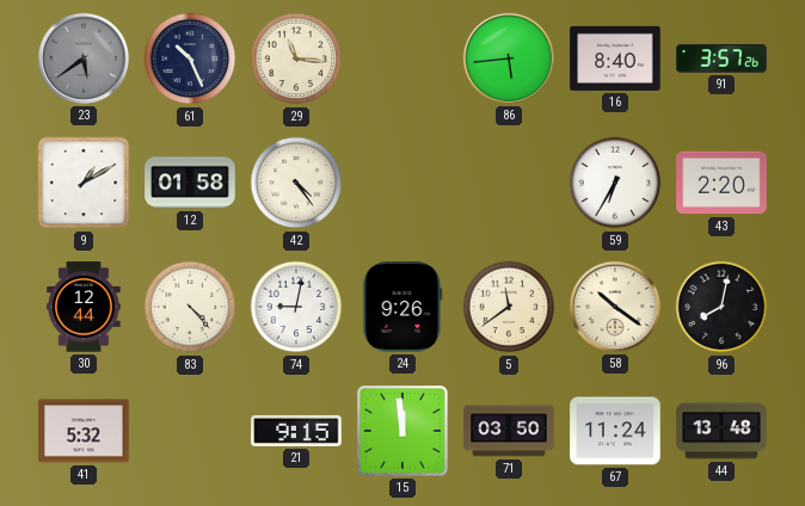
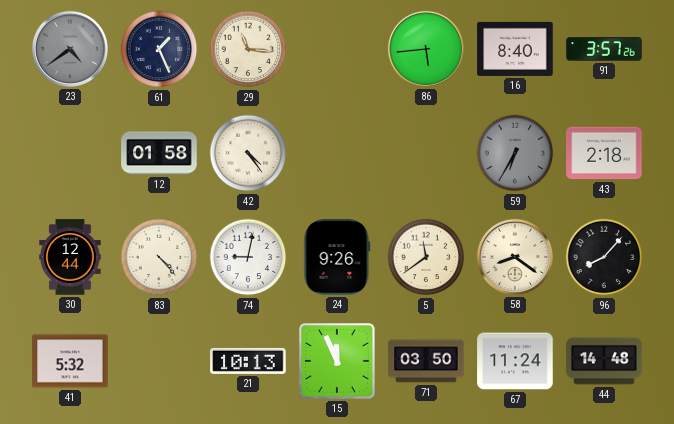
23: 5:39 -> 4:39 (70, 49)
61: 10:26 -> 1:26 (159, 49)
9: 1:10 -> none (84, 183)
59 dial: white -> grey (515, 153)
43: 2:20 -> 2:18 (604, 153)
58: 10:21 -> 8:21 (515, 257)
96: 8:02 -> 8:07 (604, 257)
21: 9:15 -> 10:13 (248, 361)
15: 11:59 -> 11:56 (337, 361)
44: 13:48 -> 14:48 (604, 361)
